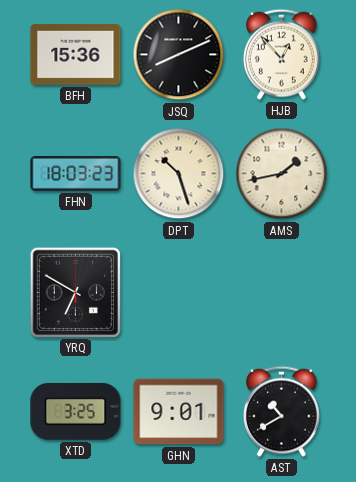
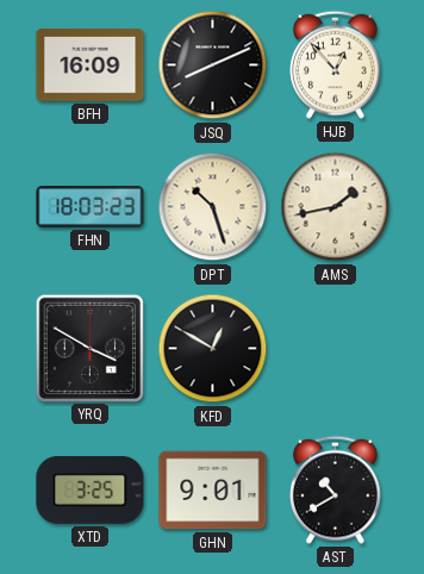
BFH: 15:36 -> 16:09 (91, 64)
YRQ: 6:50 -> 3:50 (89, 348)
KFD: none -> 12:50 (213, 349)
